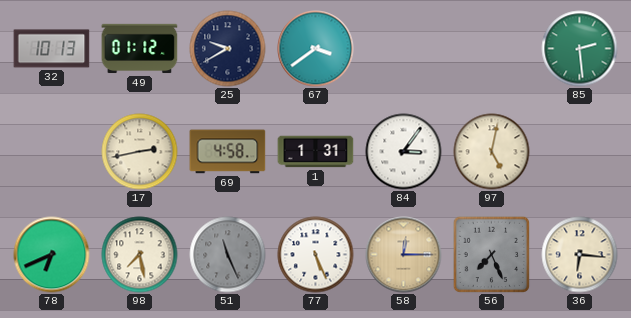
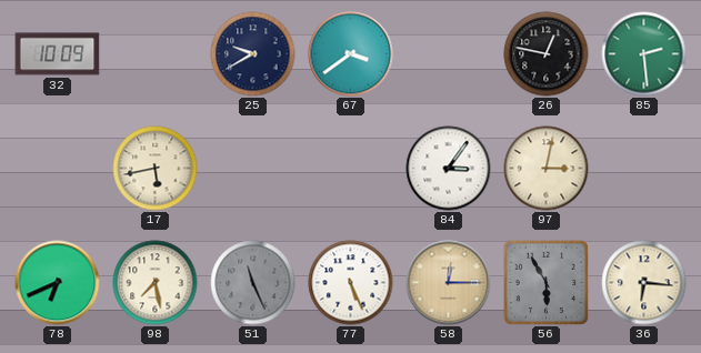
32: 10:13 -> 10:09 (58, 54)
49: 01:12 -> none (140, 49)
26: none -> 12:47 (547, 54)
17: 2:43 -> 5:43 (156, 169)
69: 4:58 -> none (228, 152)
1: 1:31 -> none (316, 152)
97: 5:02 -> 3:02 (547, 169)
56: 7:26 -> 5:55 (545, 282)
